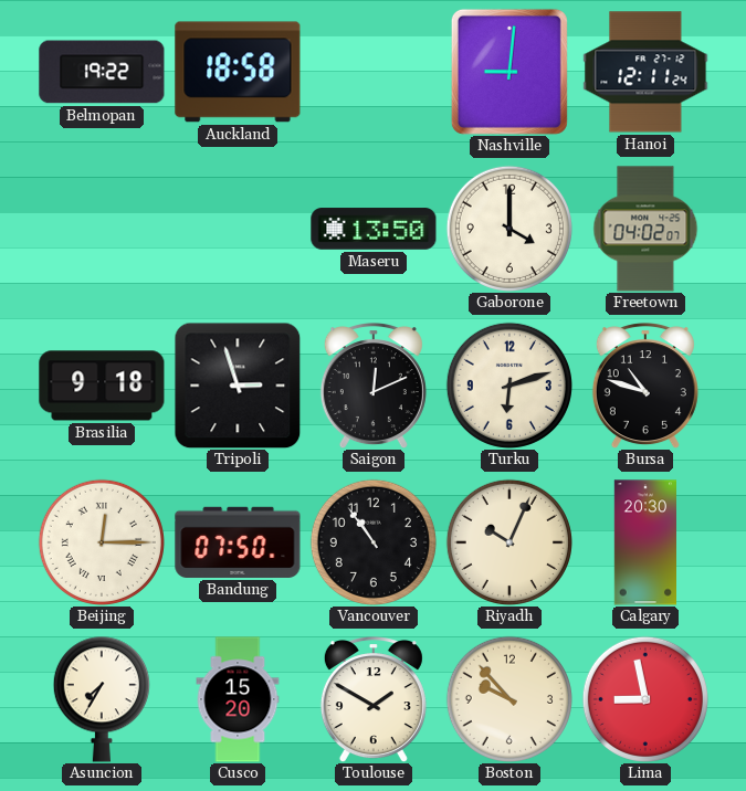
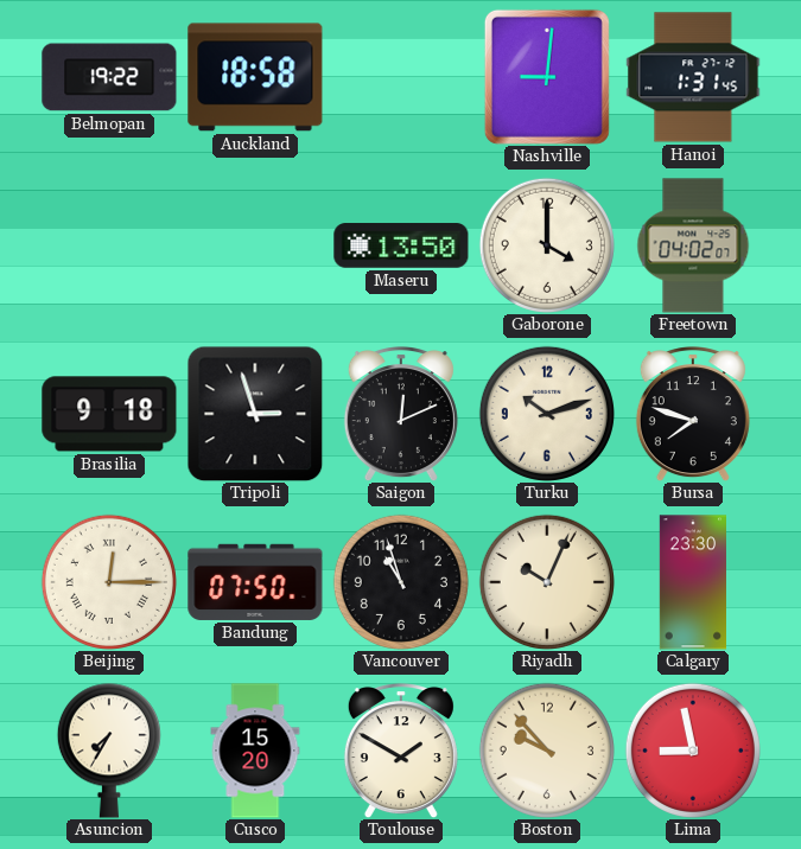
Hanoi: 12:11 -> 1:31 (693, 77)
Turku: 6:12 -> 10:12 (547, 414)
Bursa: 10:48 -> 7:48 (693, 415)
Vancouver: 10:54 -> 10:57 (401, 582)
Calgary: 20:30 -> 23:30 (692, 582)
